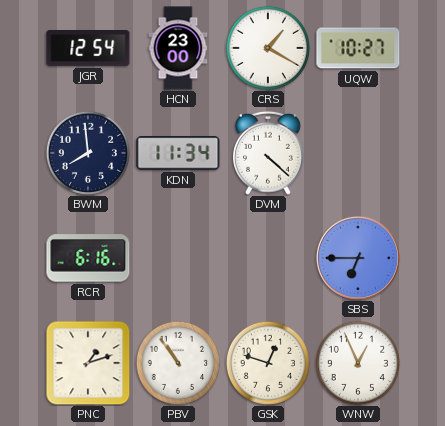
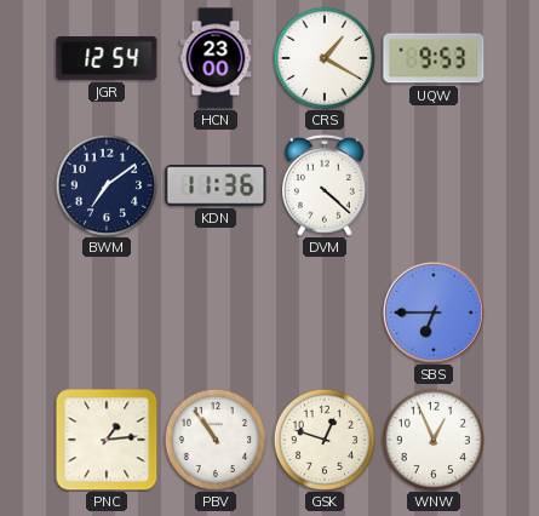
UQW: 10:27 -> 9:53 (434, 58)
BWM: 7:59 -> 7:09 (105, 184)
KDN: 11:34 -> 11:36 (216, 185)
RCR: 6:16 -> none (88, 258)
PNC: 1:12 -> 1:14 (107, 440)
